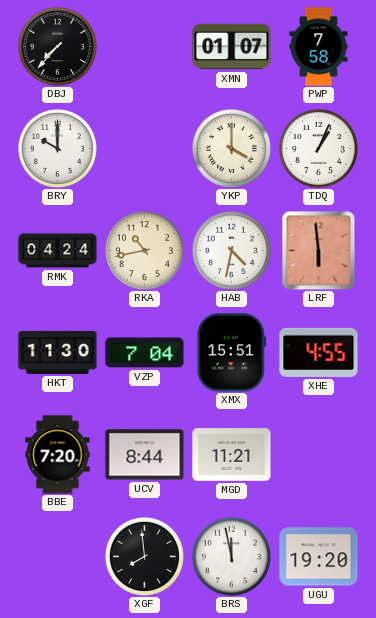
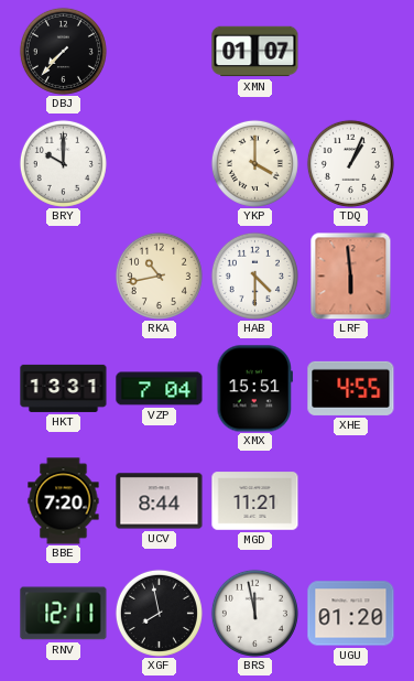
PWP: 7:58 -> none (319, 47)
RMK: 04:24 -> none (58, 251)
HAB: 4:32 -> 4:30 (254, 275)
HKT: 11:30 -> 13:31 (64, 388)
RNV: none -> 12:11 (64, 614)
XGF: 7:59 -> 7:58 (159, 613)
UGU: 19:20 -> 01:20 (351, 614)
